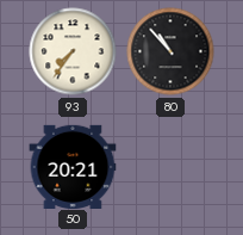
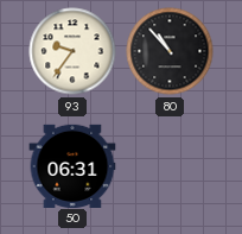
93: 7:36 -> 9:36 (72, 51)
50: 20:21 -> 06:31 (72, 165)
